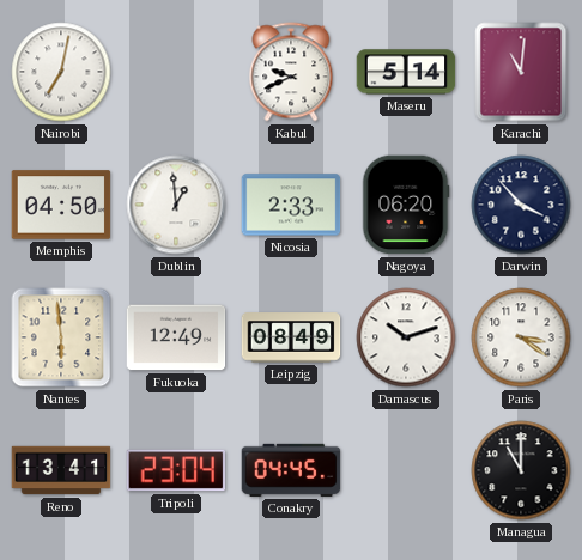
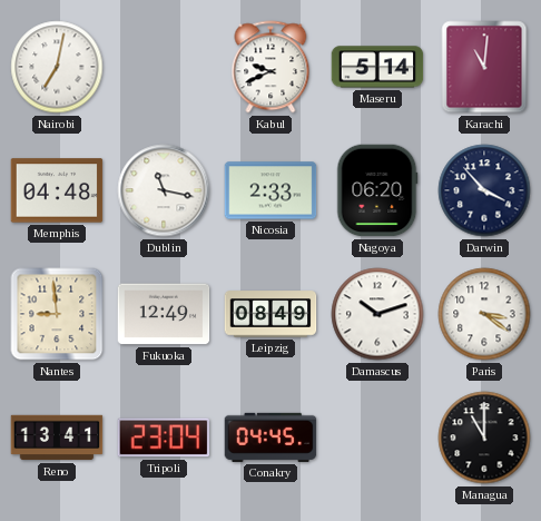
Memphis: 04:50 -> 04:48 (57, 190)
Dublin: 12:59 -> 11:17 (164, 190)
Nantes: 5:59 -> 8:59 (57, 314)
